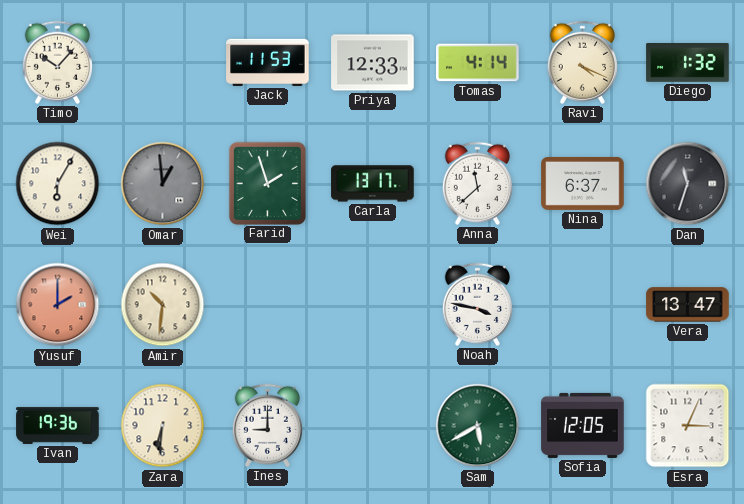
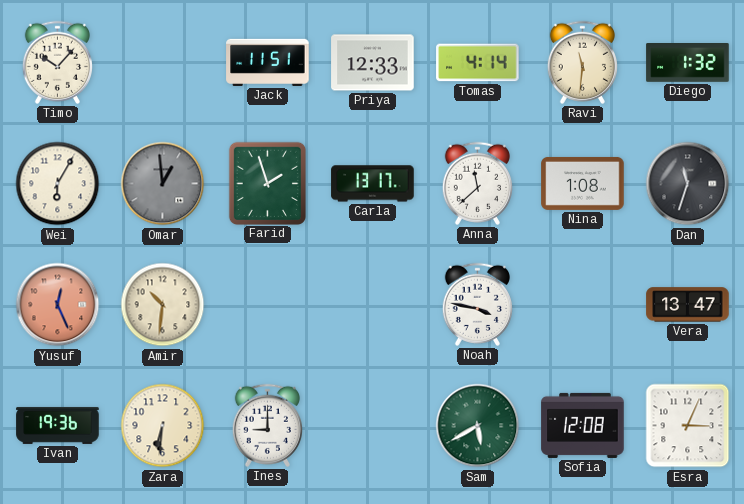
Jack: 11:53 -> 11:51 (268, 62)
Ravi: 4:19 -> 11:31 (582, 62)
Nina: 6:37 -> 1:08 (583, 183)
Yusuf: 2:00 -> 12:26 (58, 305)
Sofia: 12:05 -> 12:08 (583, 425)
